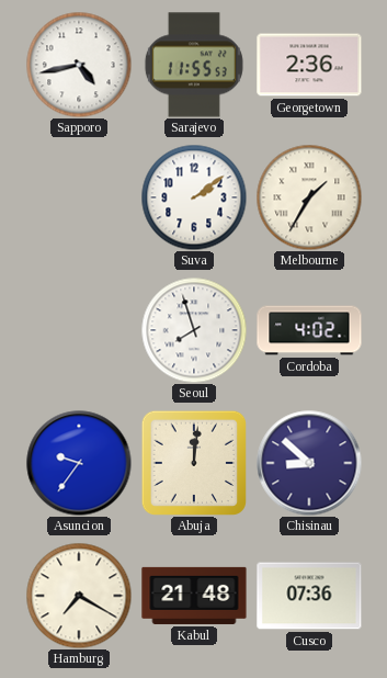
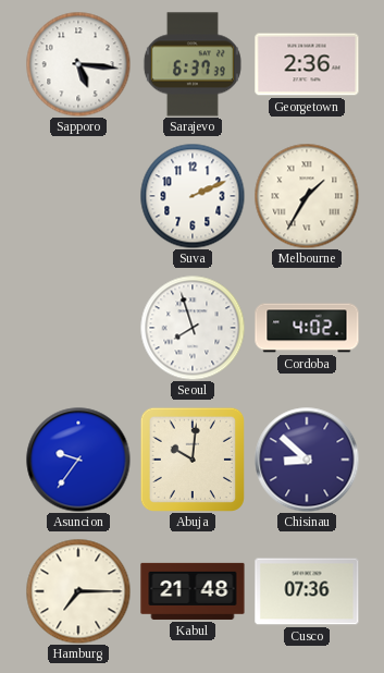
Sapporo: 4:43 -> 5:16 (78, 64)
Sarajevo: 11:55 -> 6:37 (193, 64)
Suva: 2:09 -> 2:11 (193, 196)
Abuja: 12:01 -> 10:01 (191, 458)
Hamburg: 7:20 -> 7:15 (78, 591)
